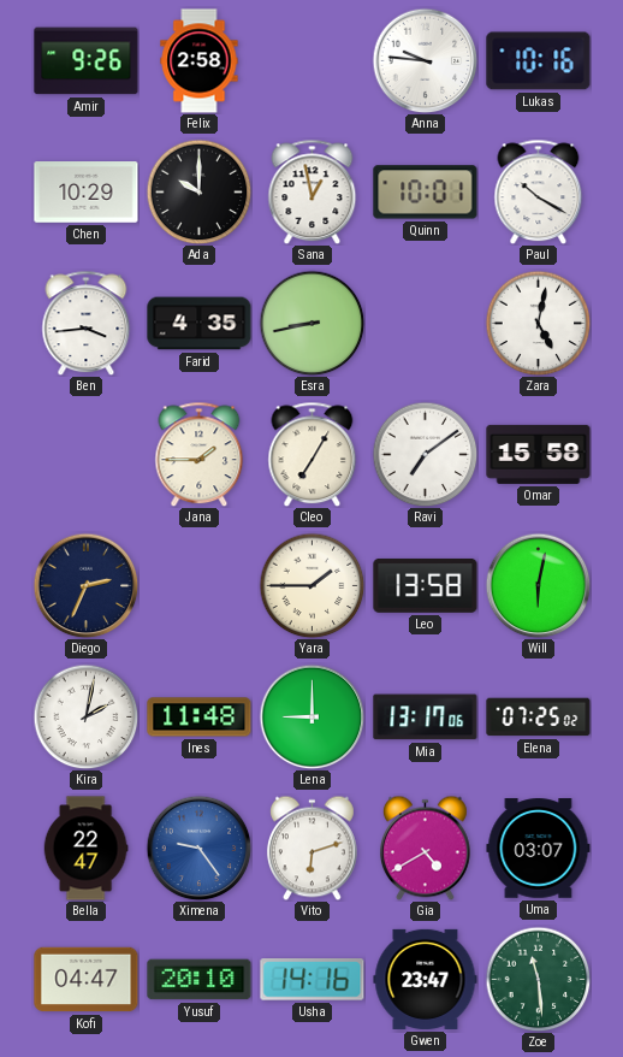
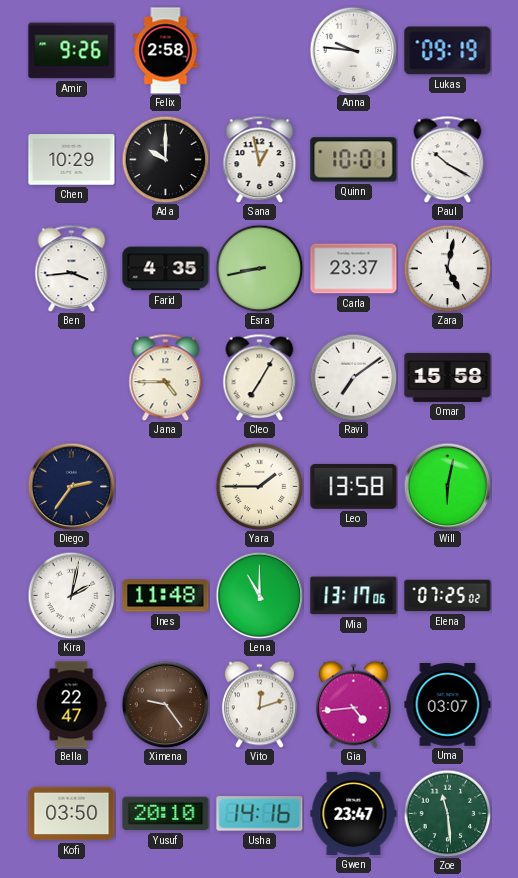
Lukas: 10:16 -> 09:19 (448, 51)
Carla: none -> 23:37 (354, 269)
Jana: 1:45 -> 4:45 (166, 377)
Diego: 2:34 -> 2:36 (71, 486)
Lena: 9:00 -> 11:00 (259, 595)
Ximena dial: blue -> brown (165, 704)
Vito: 6:12 -> 12:12 (259, 704)
Gia: 4:40 -> 4:44 (353, 704)
Kofi: 04:47 -> 03:50 (72, 814)
